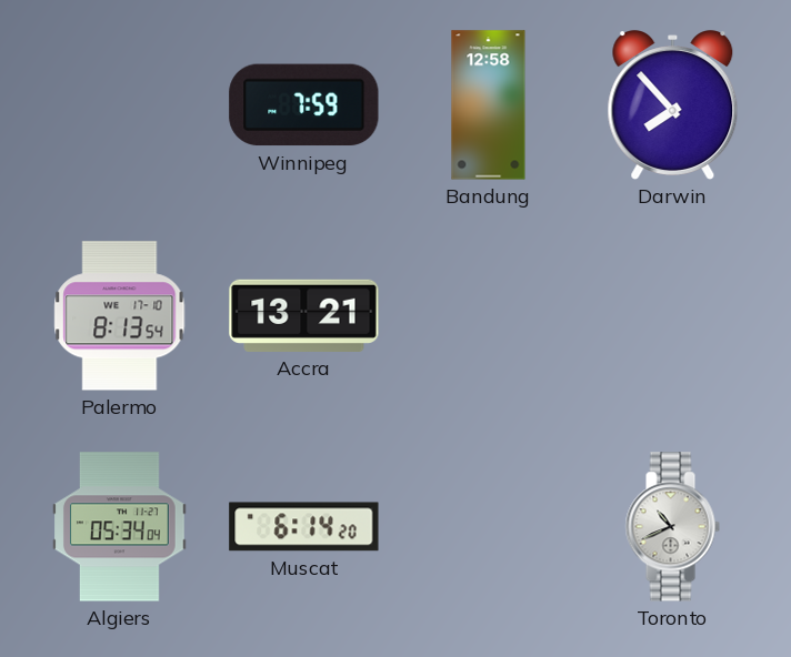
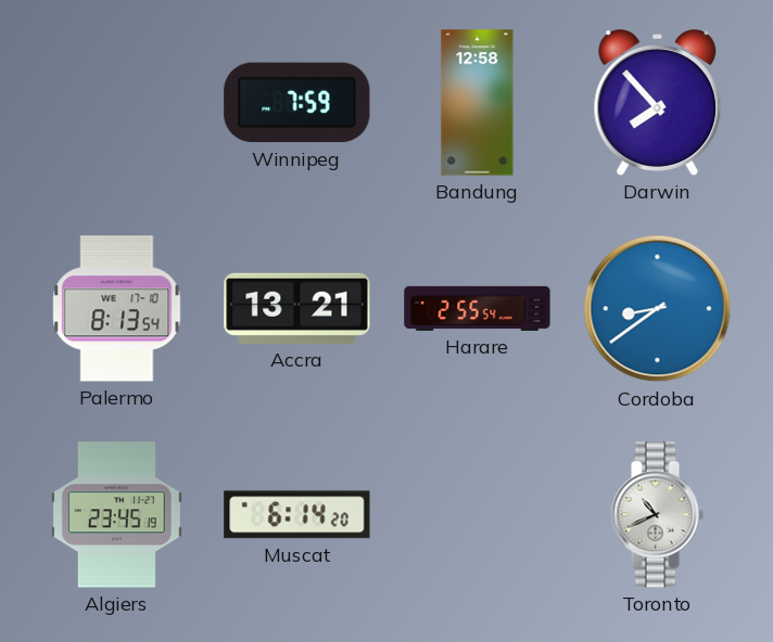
Harare: none -> 2:55 (478, 308)
Cordoba: none -> 8:39 (658, 309)
Algiers: 05:34 -> 23:45 (117, 515)
